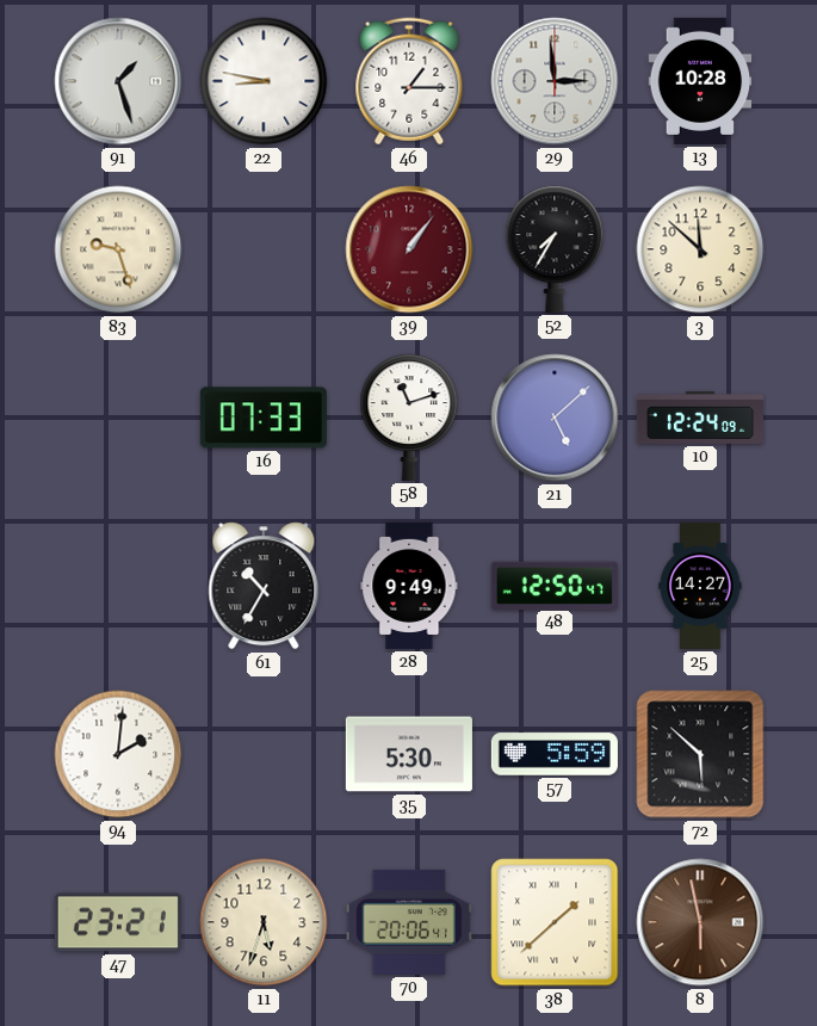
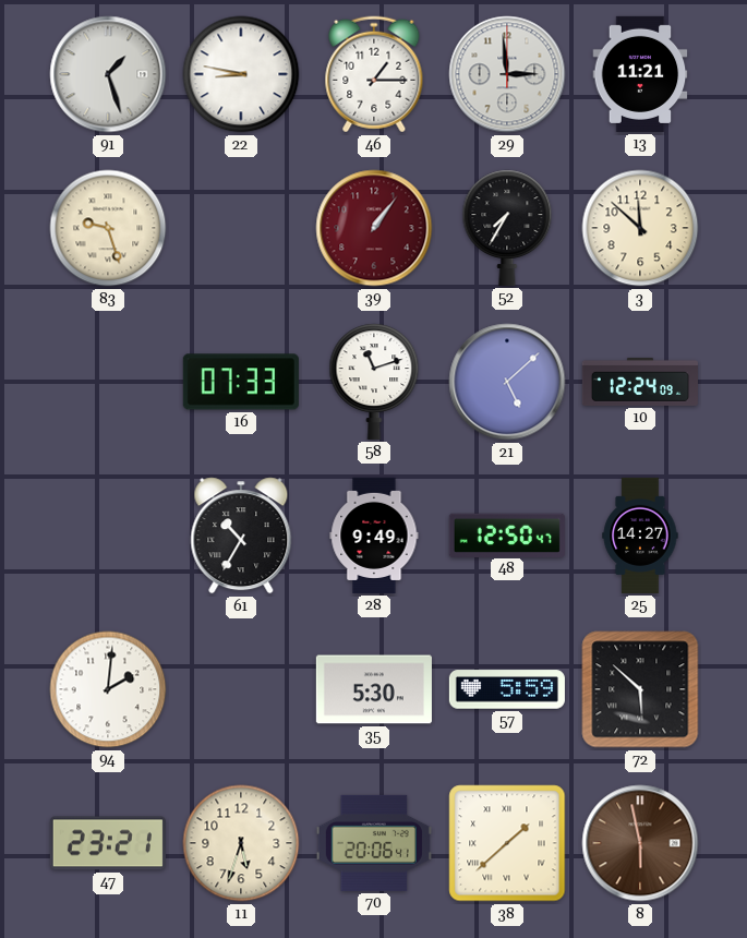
13: 10:28 -> 11:21 (640, 74)
